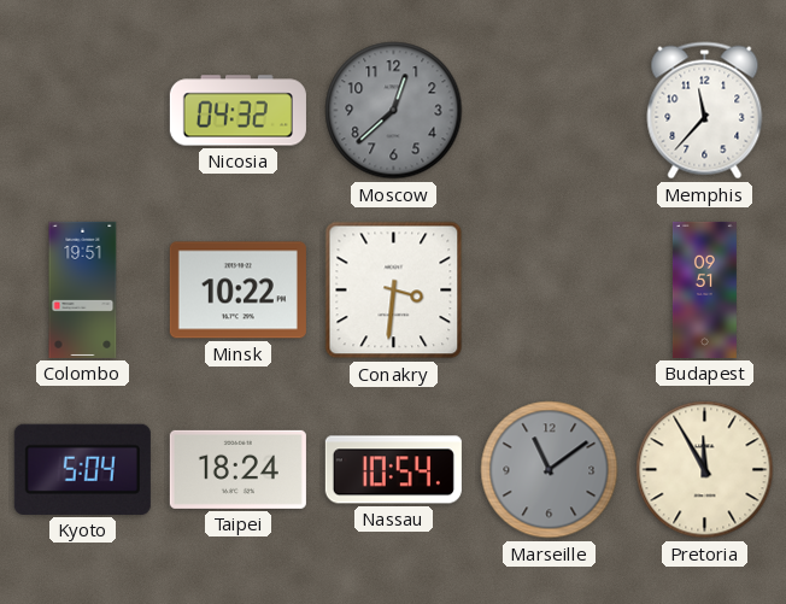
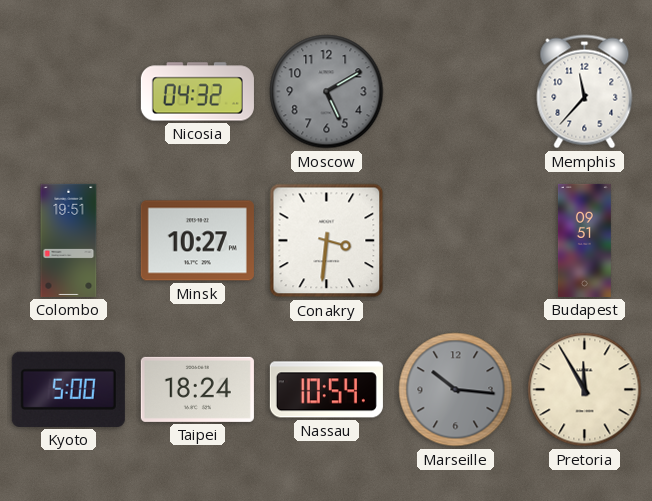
Moscow: 12:38 -> 5:10 (327, 92)
Minsk: 10:22 -> 10:27 (197, 241)
Kyoto: 5:04 -> 5:00 (68, 389)
Marseille: 11:09 -> 10:16 (456, 390)
